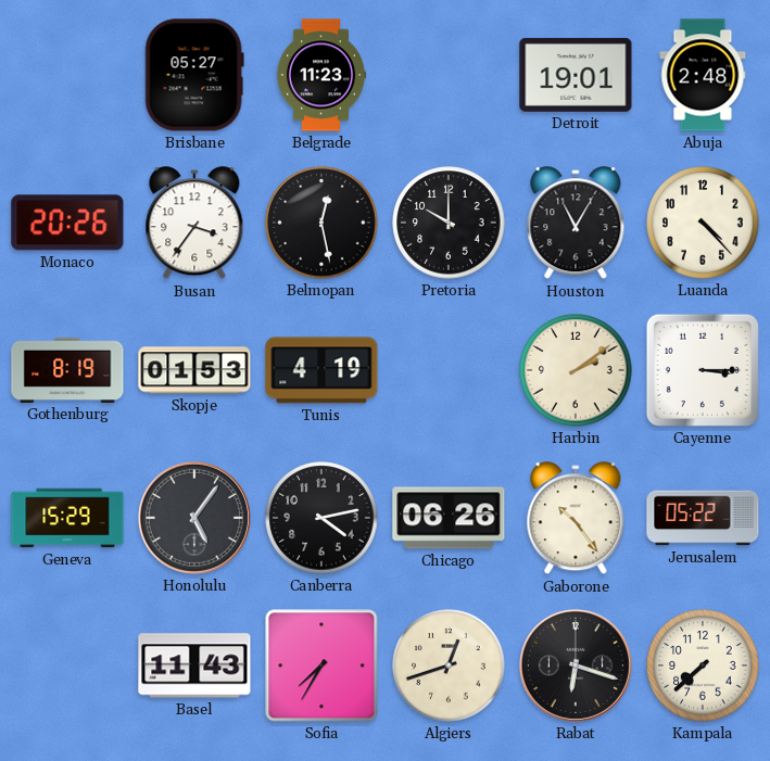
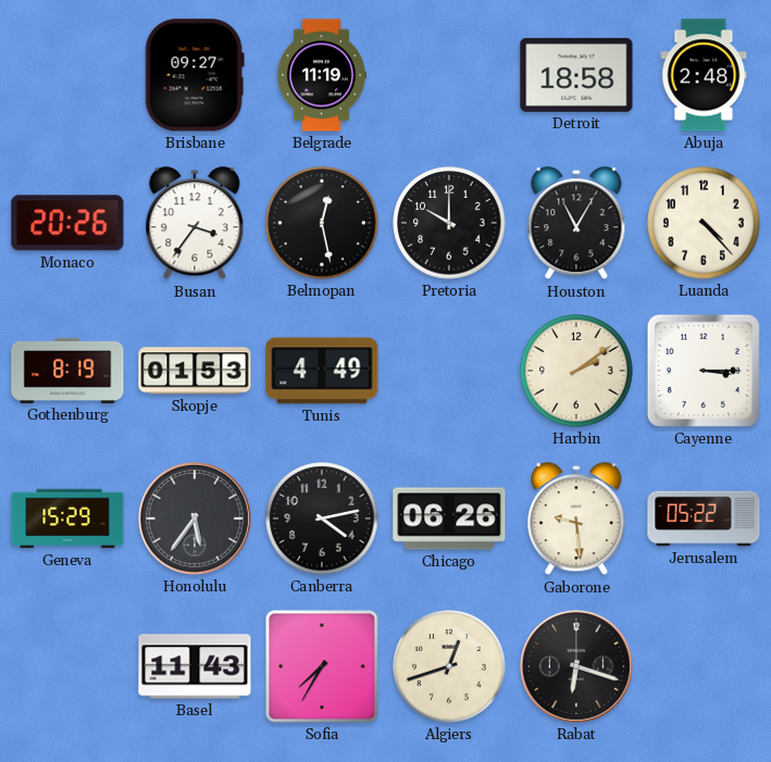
Brisbane: 05:27 -> 09:27 (195, 75)
Belgrade: 11:23 -> 11:19 (322, 75)
Detroit: 19:01 -> 18:58 (576, 75)
Tunis: 4:19 -> 4:49 (322, 371)
Honolulu: 5:06 -> 5:36 (195, 519)
Gaborone: 10:24 -> 9:29 (576, 520)
Kampala: 7:38 -> none (703, 665)
